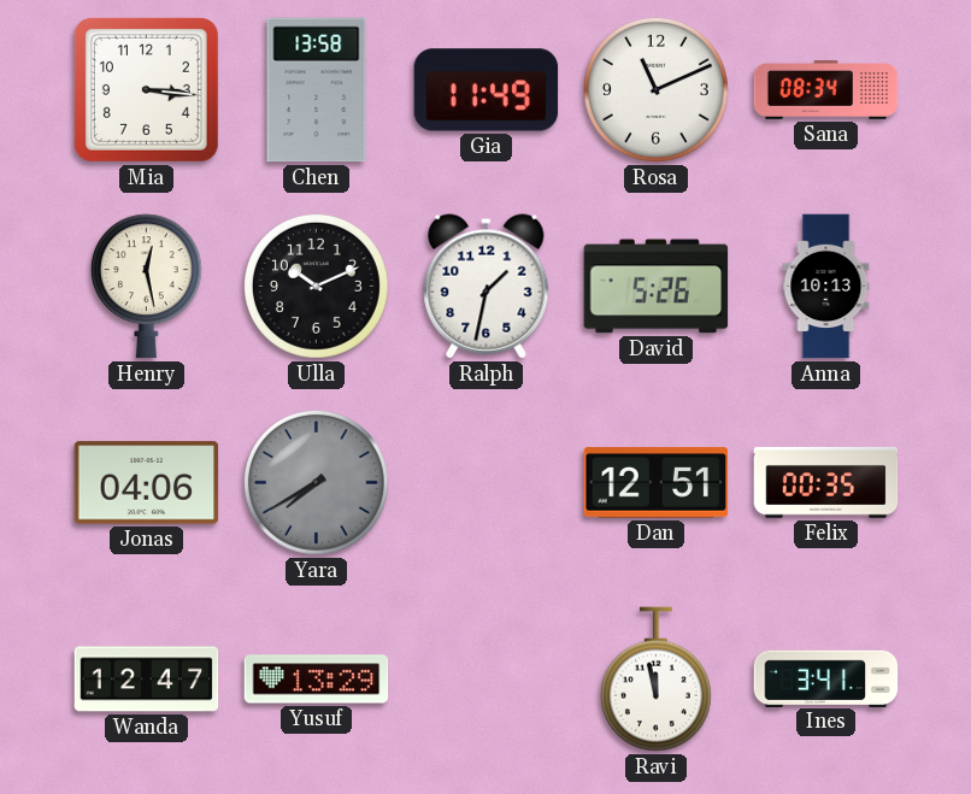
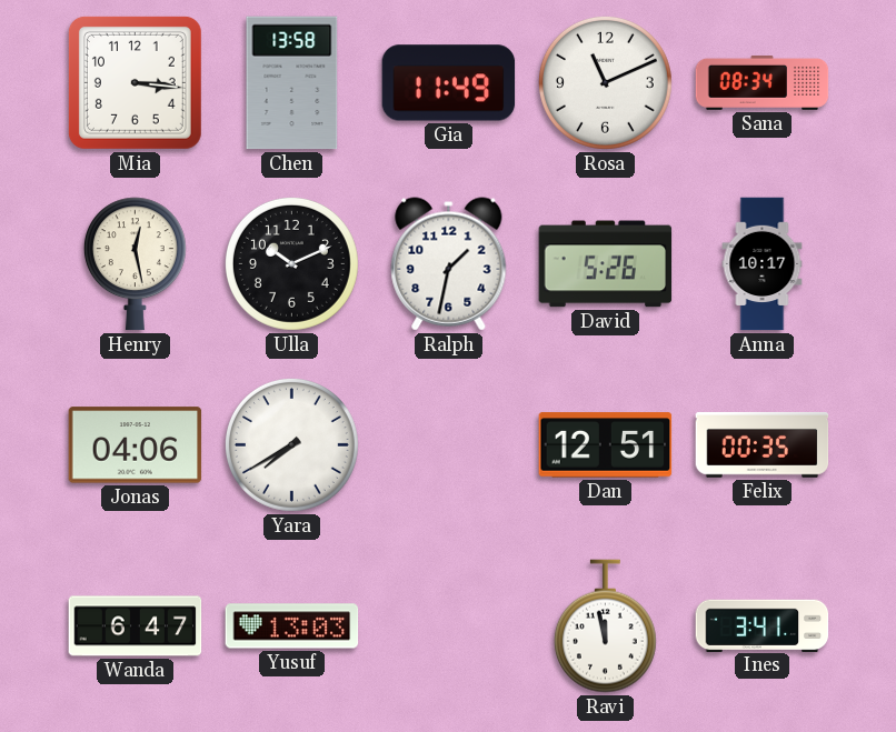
Anna: 10:13 -> 10:17 (763, 264)
Yara dial: grey -> white (291, 444)
Wanda: 12:47 -> 6:47 (136, 626)
Yusuf: 13:29 -> 13:03 (292, 626)
